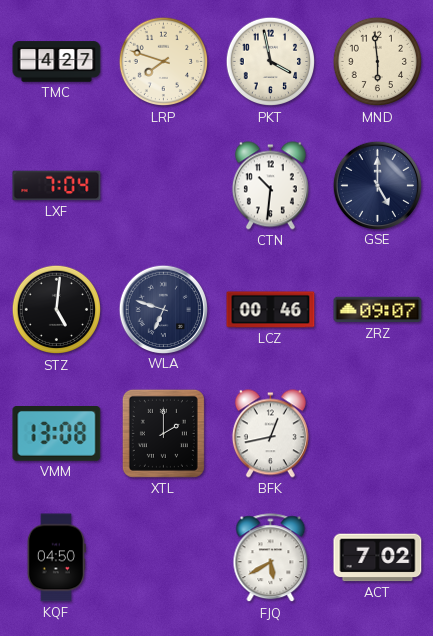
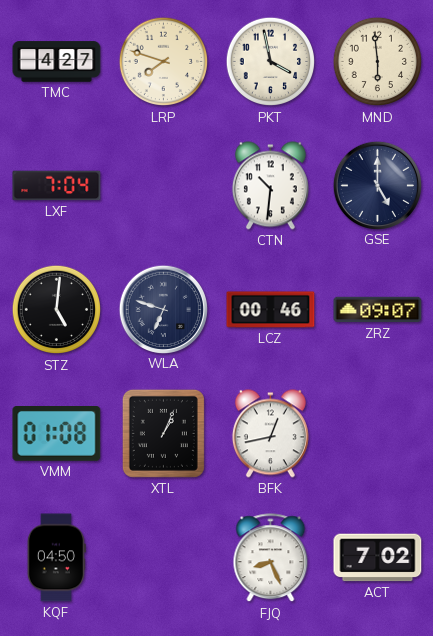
VMM: 13:08 -> 01:08 (57, 434)
XTL: 2:00 -> 1:04 (163, 433)
FJQ: 5:40 -> 8:26 (271, 558)
